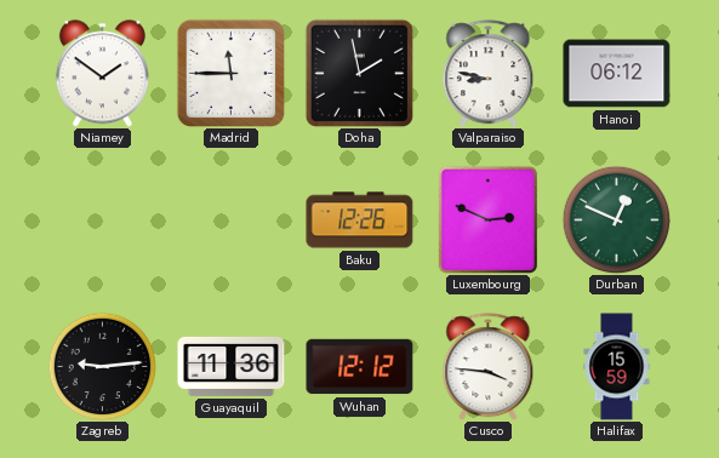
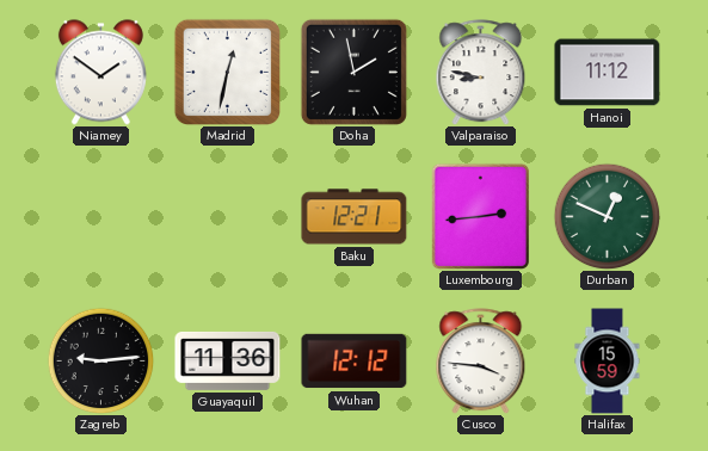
Madrid: 11:45 -> 12:32 (227, 72)
Hanoi: 06:12 -> 11:12 (608, 73)
Baku: 12:26 -> 12:21 (355, 217)
Luxembourg: 2:49 -> 2:44 (480, 216)
